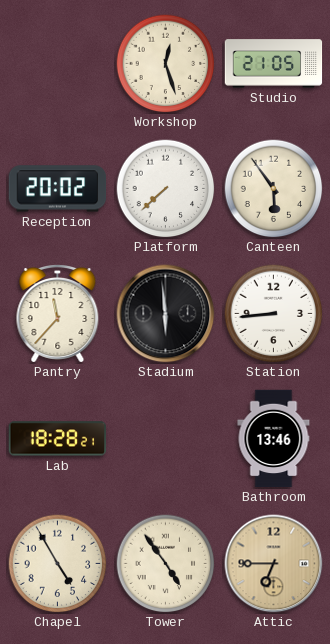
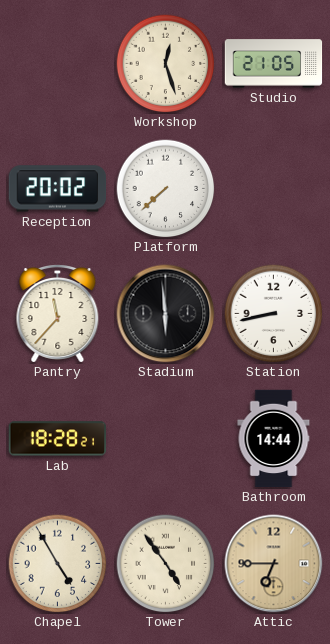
Canteen: 5:54 -> none (274, 189)
Station: 8:44 -> 8:43 (274, 314)
Bathroom: 13:46 -> 14:44 (274, 439)
